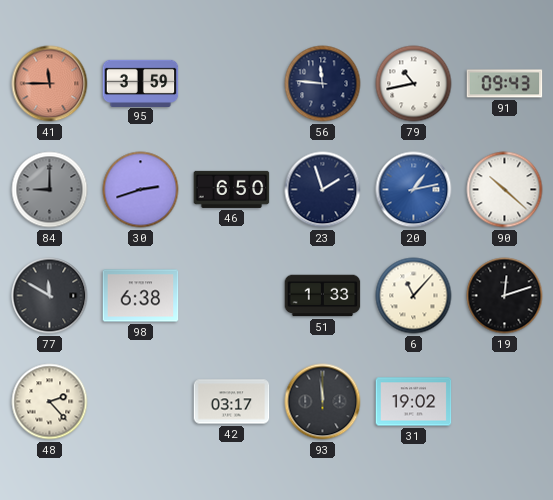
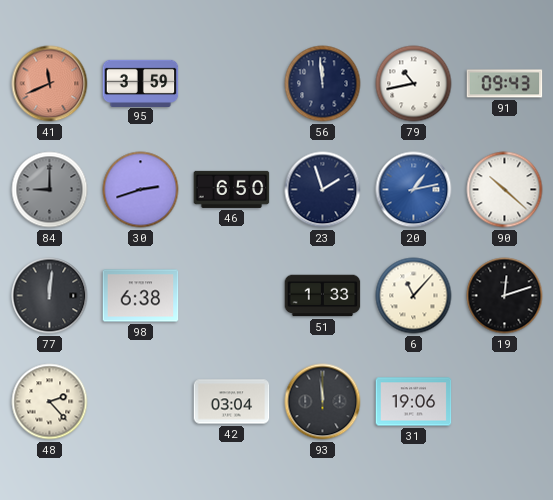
41: 11:45 -> 11:41 (50, 84)
56: 11:46 -> 11:59 (323, 84)
77: 11:50 -> 12:01 (50, 296)
42: 03:17 -> 03:04 (232, 402)
31: 19:02 -> 19:06 (414, 402)
